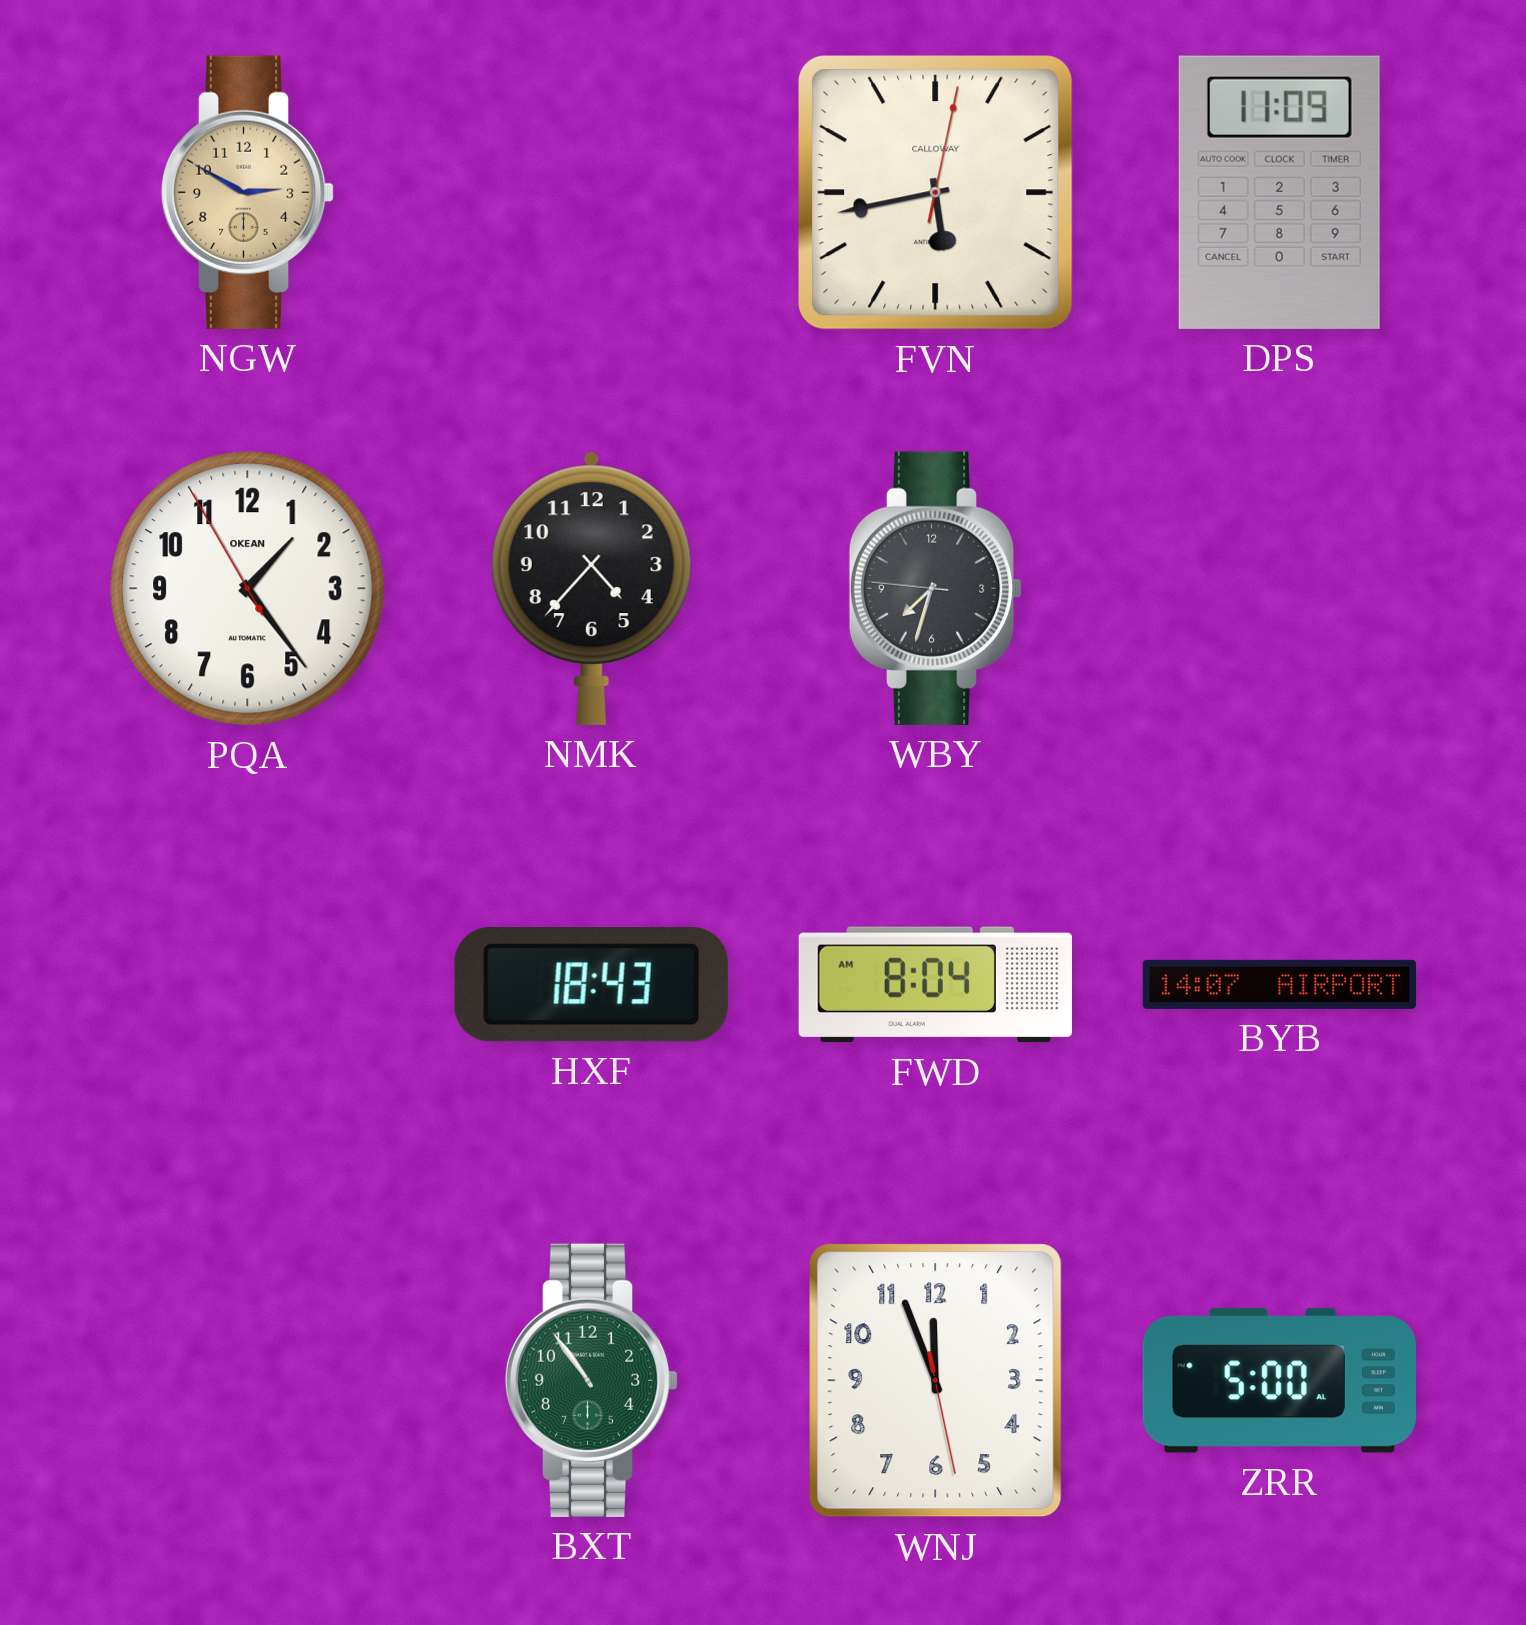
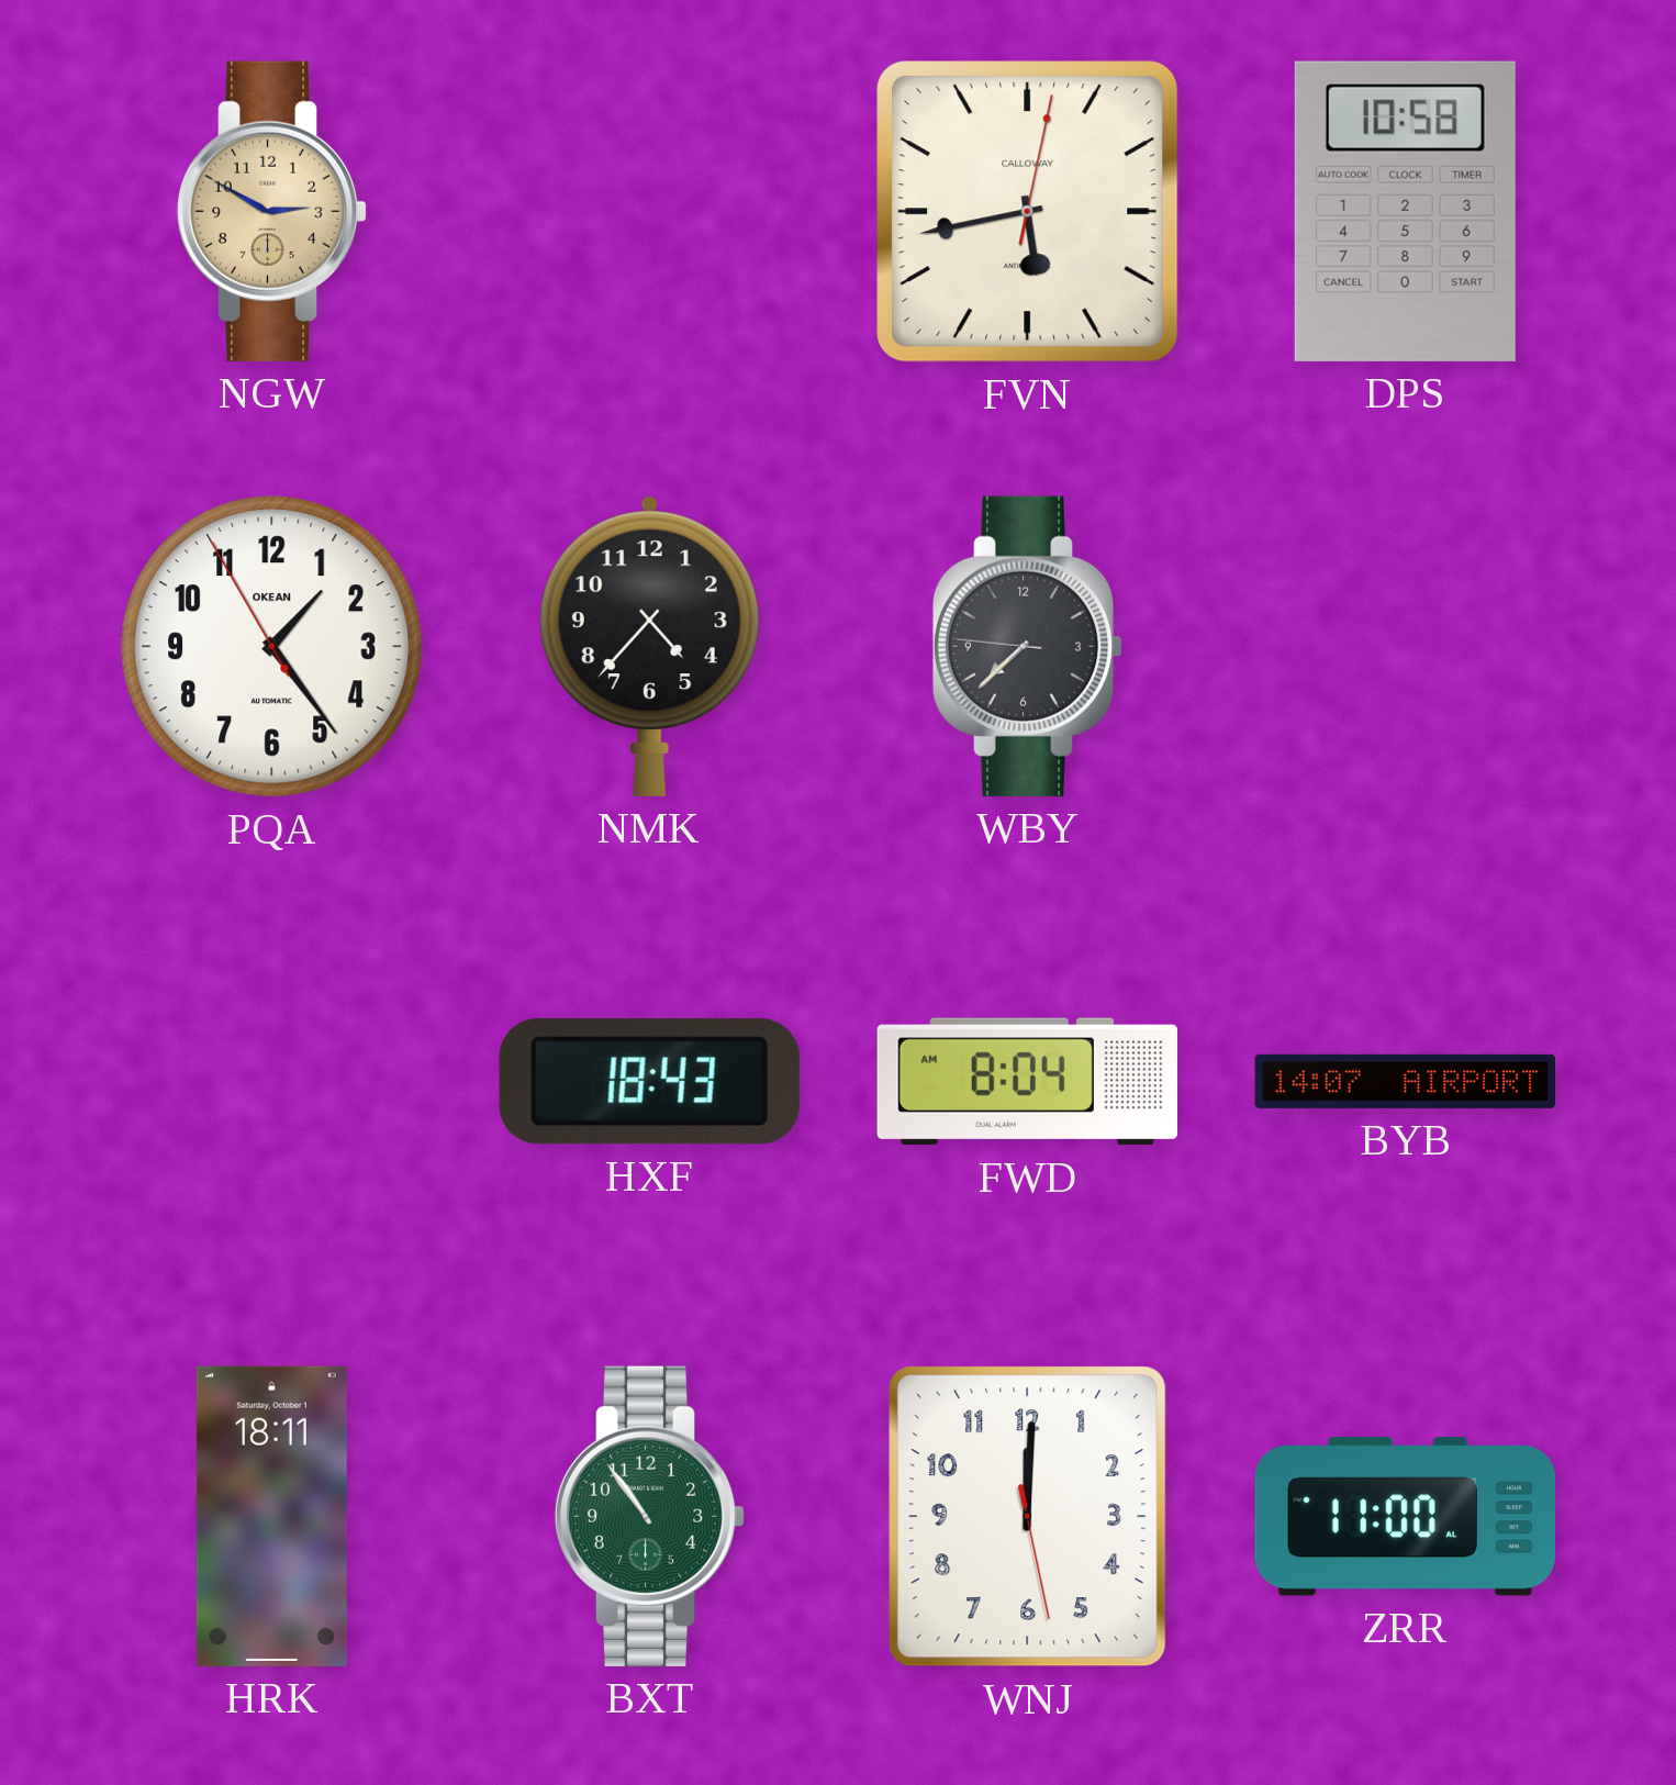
DPS: 11:09 -> 10:58 (1405, 211)
WBY: 7:32 -> 7:37 (1028, 646)
HRK: none -> 18:11 (271, 1516)
WNJ: 11:56 -> 12:00 (1028, 1517)
ZRR: 5:00 -> 11:00 (1405, 1517)
